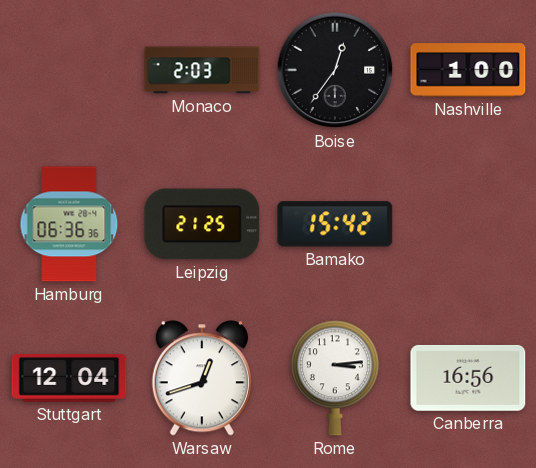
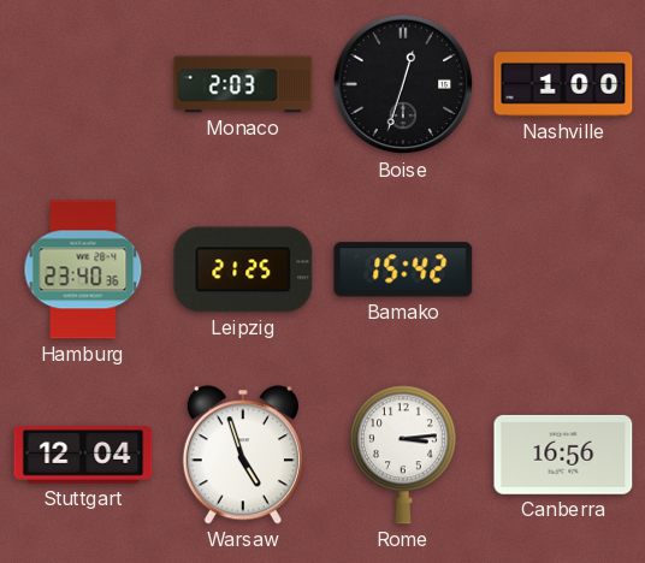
Boise: 12:36 -> 12:33 (403, 84)
Hamburg: 06:36 -> 23:40 (83, 269)
Warsaw: 12:42 -> 4:57 (243, 455)
